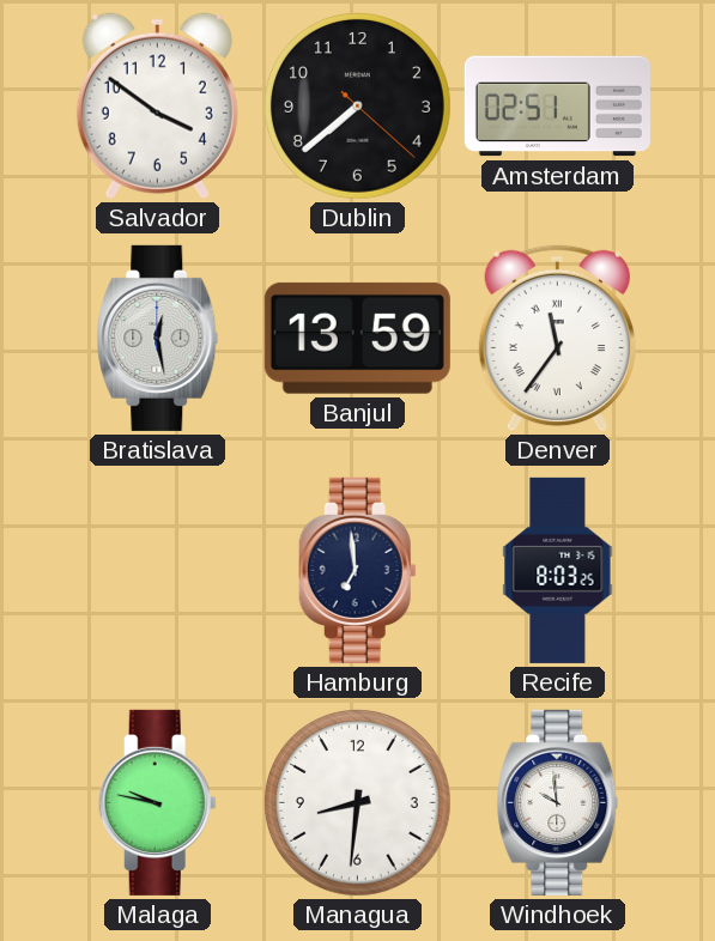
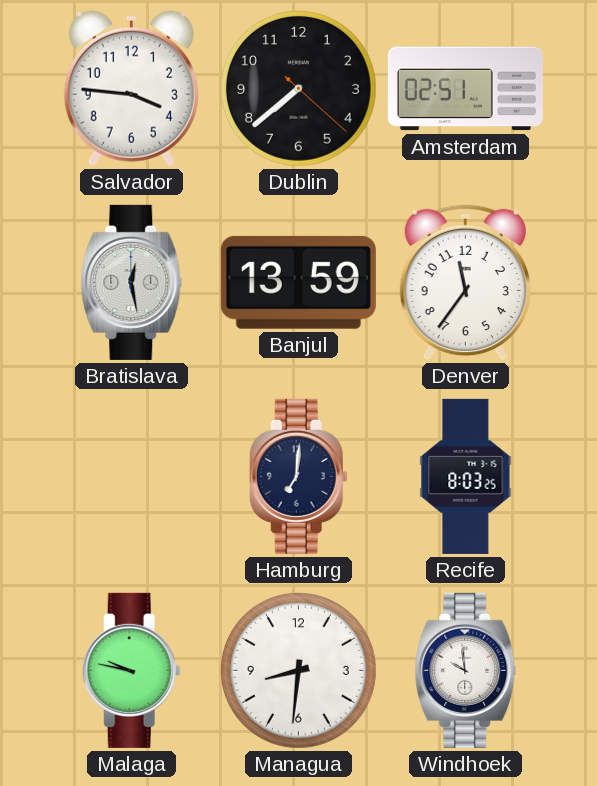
Salvador: 3:51 -> 3:46 (131, 89)
Denver numerals: Roman -> Arabic (465, 283)
Hamburg: 6:59 -> 7:01 (298, 476)
